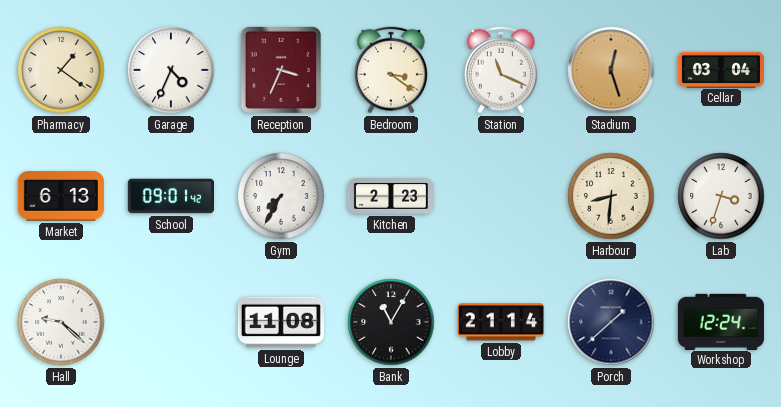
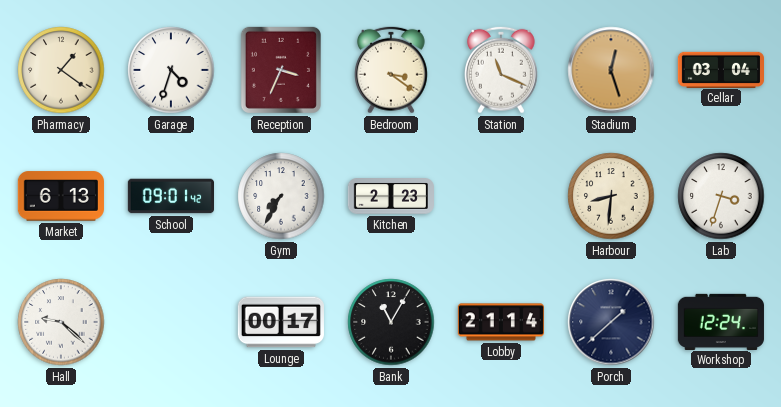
Garage: 4:34 -> 4:33 (171, 70)
Lounge: 11:08 -> 00:17 (281, 322)
